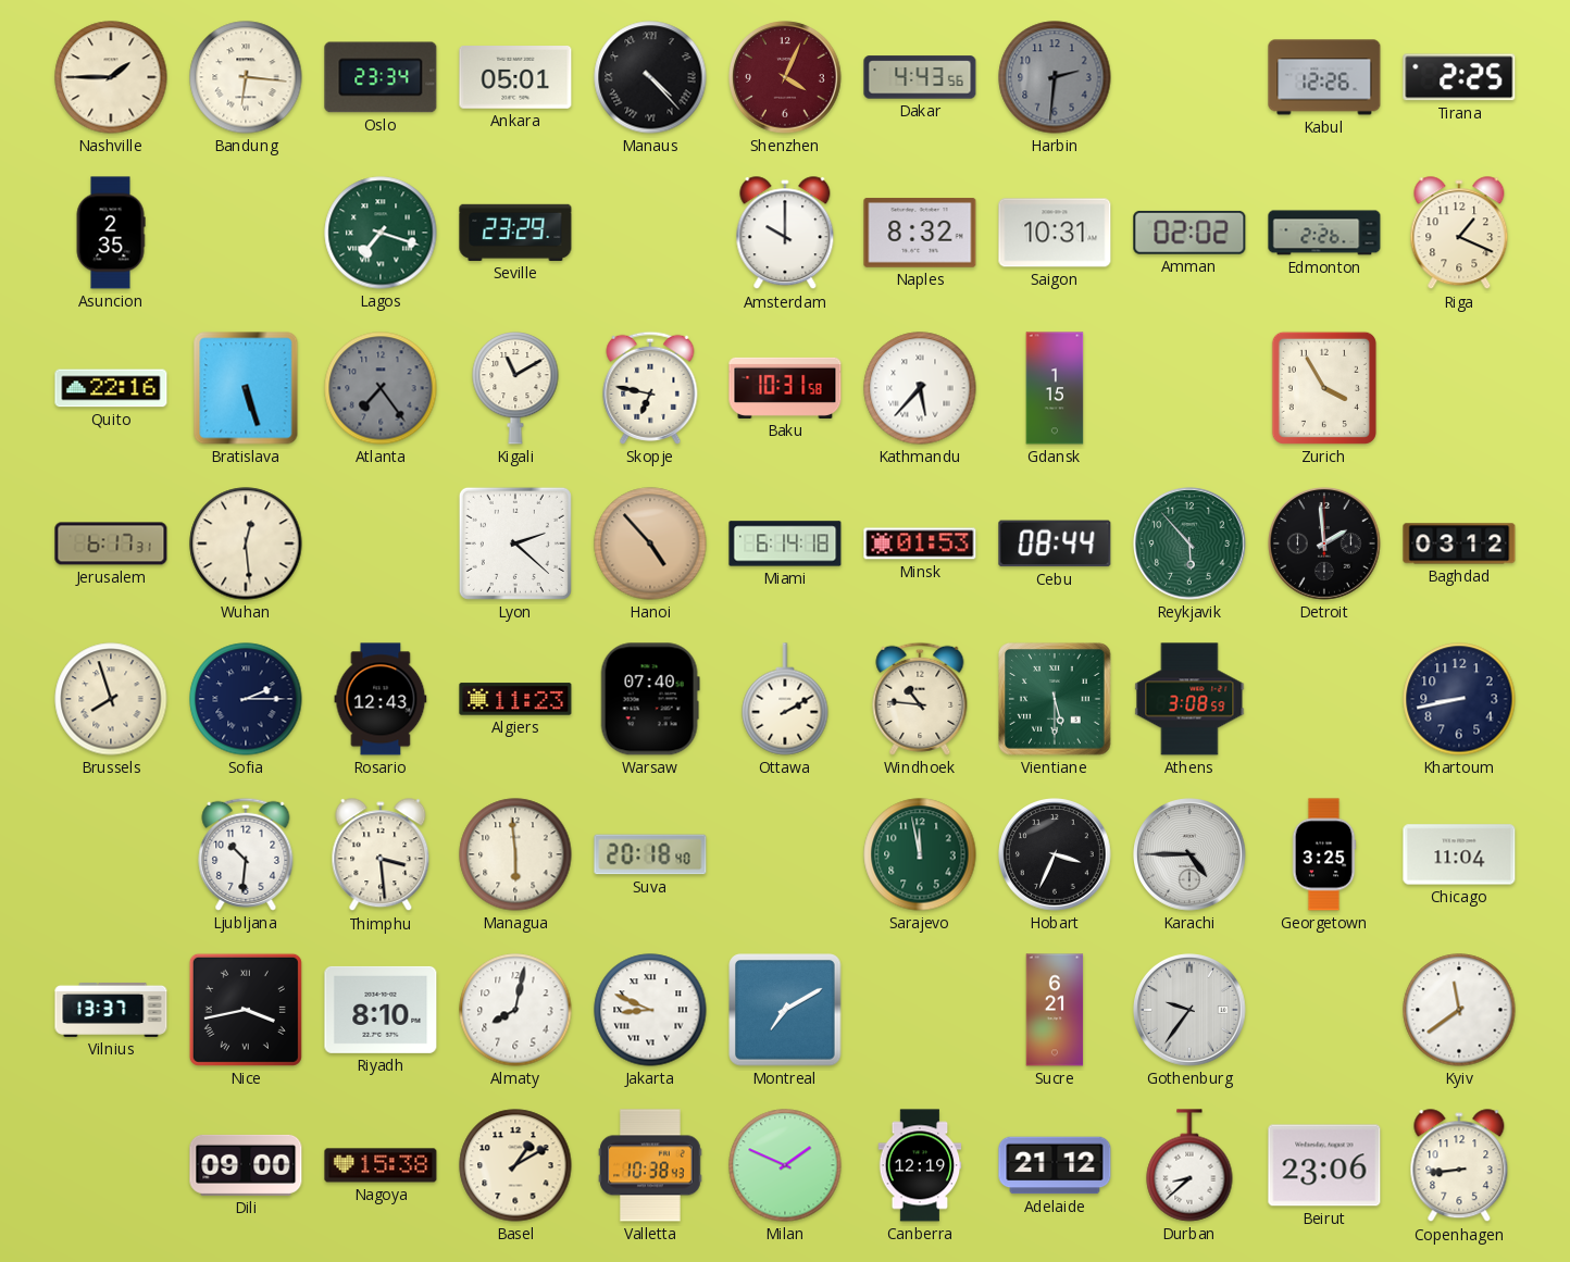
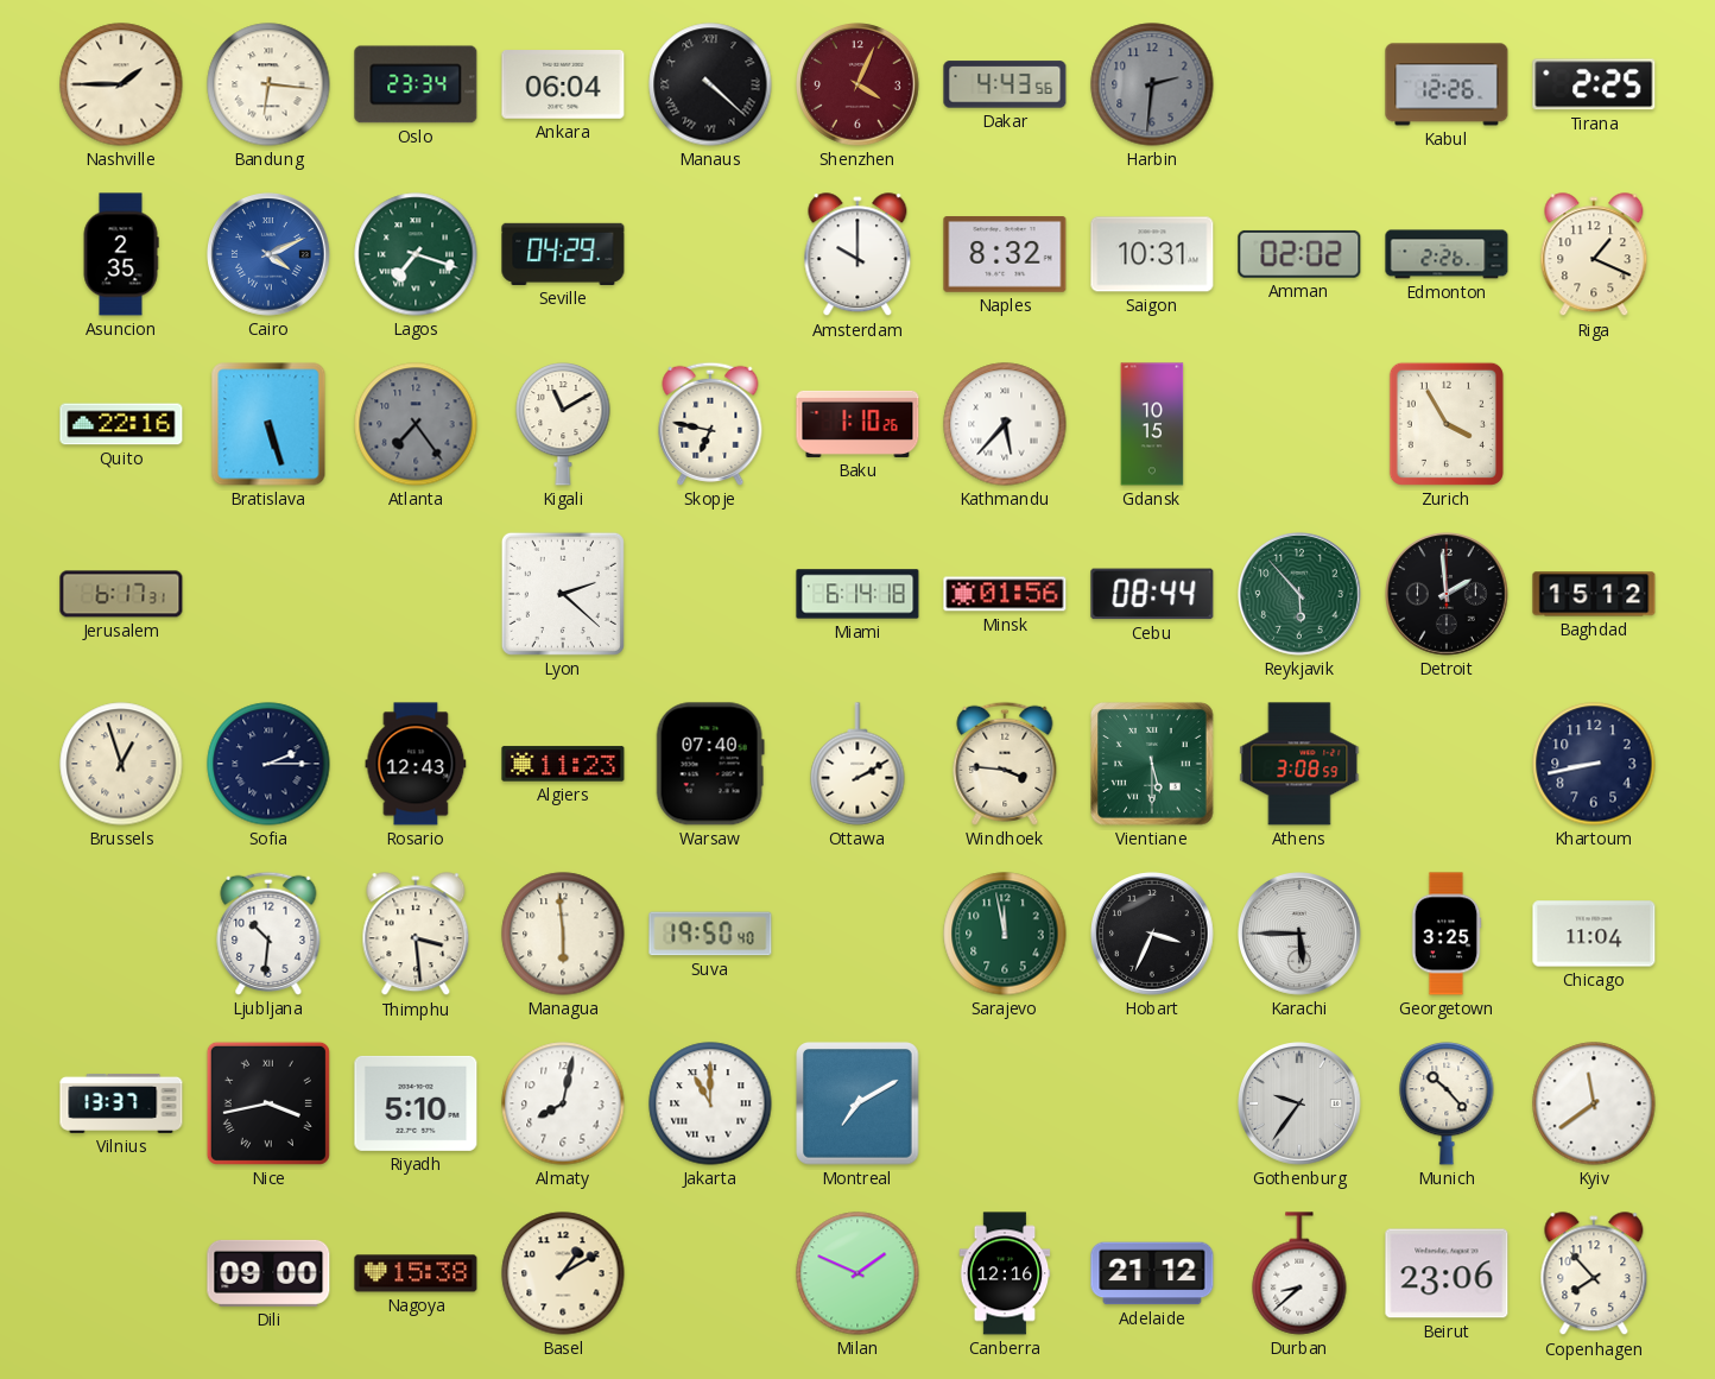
Ankara: 05:01 -> 06:04 (563, 86)
Manaus: 4:23 -> 4:22 (710, 84)
Cairo: none -> 4:11 (270, 255)
Seville: 23:29 -> 04:29 (563, 254)
Baku: 10:31 -> 1:10 (857, 424)
Gdansk: 1:15 -> 10:15 (1152, 424)
Wuhan: 12:29 -> none (246, 543)
Hanoi: 4:53 -> none (650, 543)
Minsk: 01:53 -> 01:56 (1005, 594)
Baghdad: 03:12 -> 15:12 (1594, 594)
Brussels: 7:57 -> 12:57 (121, 764)
Windhoek: 10:46 -> 3:46 (1005, 764)
Suva: 20:18 -> 19:50 (710, 934)
Karachi: 4:45 -> 5:45 (1301, 935)
Riyadh: 8:10 -> 5:10 (416, 1103)
Jakarta: 8:49 -> 11:00 (710, 1103)
Sucre: 6:21 -> none (1055, 1010)
Munich: none -> 10:23 (1447, 1105)
Valletta: 10:38 -> none (650, 1165)
Canberra: 12:19 -> 12:16 (1005, 1273)
Copenhagen: 8:44 -> 7:53 (1594, 1274)
